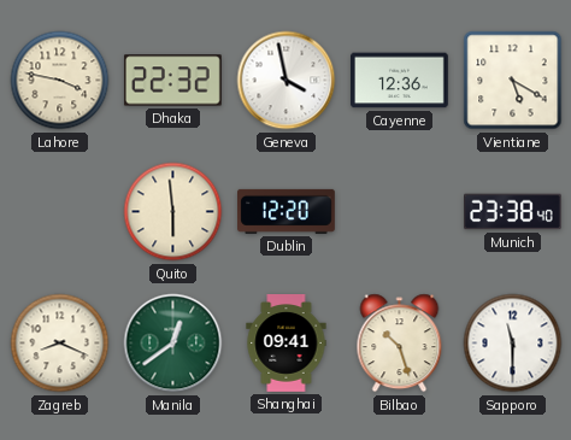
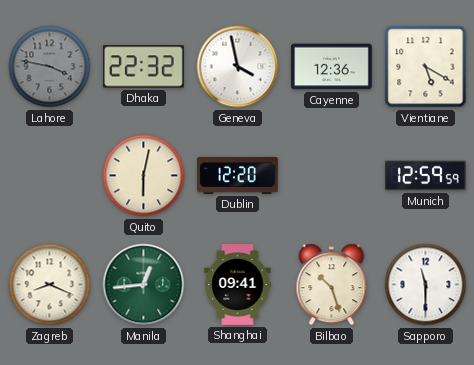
Lahore dial: cream -> grey (50, 67)
Quito: 5:59 -> 6:02 (144, 176)
Munich: 23:38 -> 12:59 (426, 176)
Manila: 12:39 -> 12:44 (144, 285)
